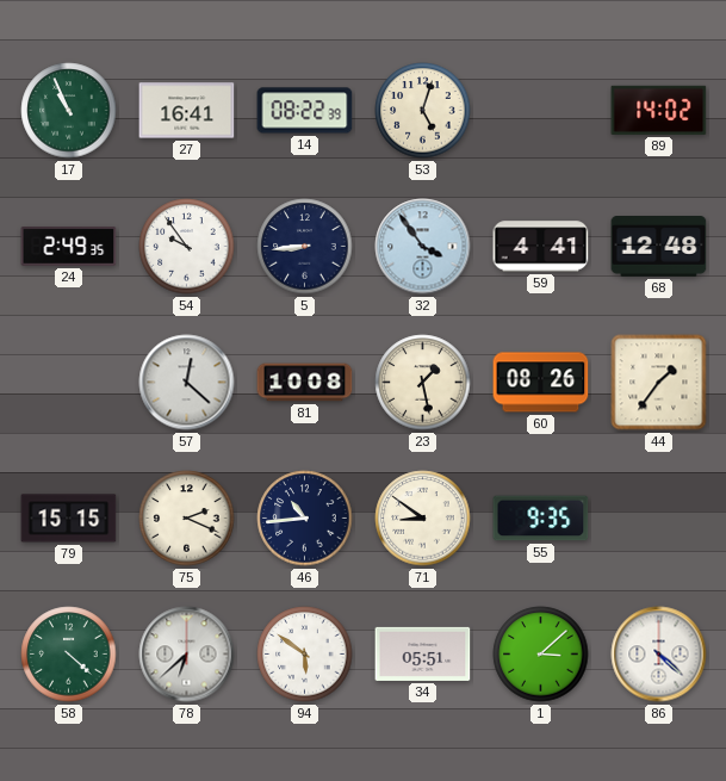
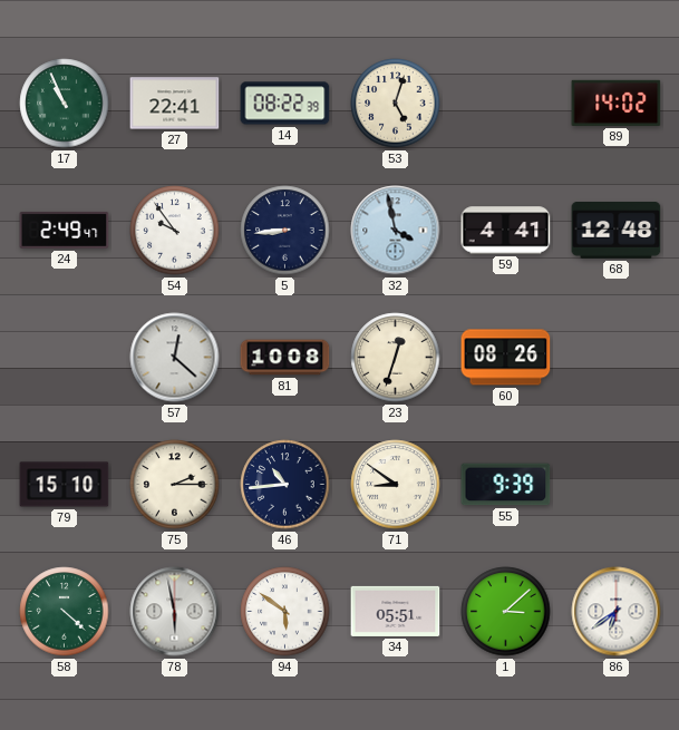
27: 16:41 -> 22:41 (175, 104)
24: 2:49:35 -> 2:49:47 (65, 230)
32: 3:54 -> 3:58 (396, 231)
23: 1:28 -> 12:33 (396, 358)
44: 1:36 -> none (659, 383)
79: 15:15 -> 15:10 (65, 485)
75: 2:19 -> 2:15 (175, 485)
55: 9:35 -> 9:39 (506, 485)
78: 6:38 -> 5:58 (175, 612)
86: 4:22 -> 6:39 (617, 612)
